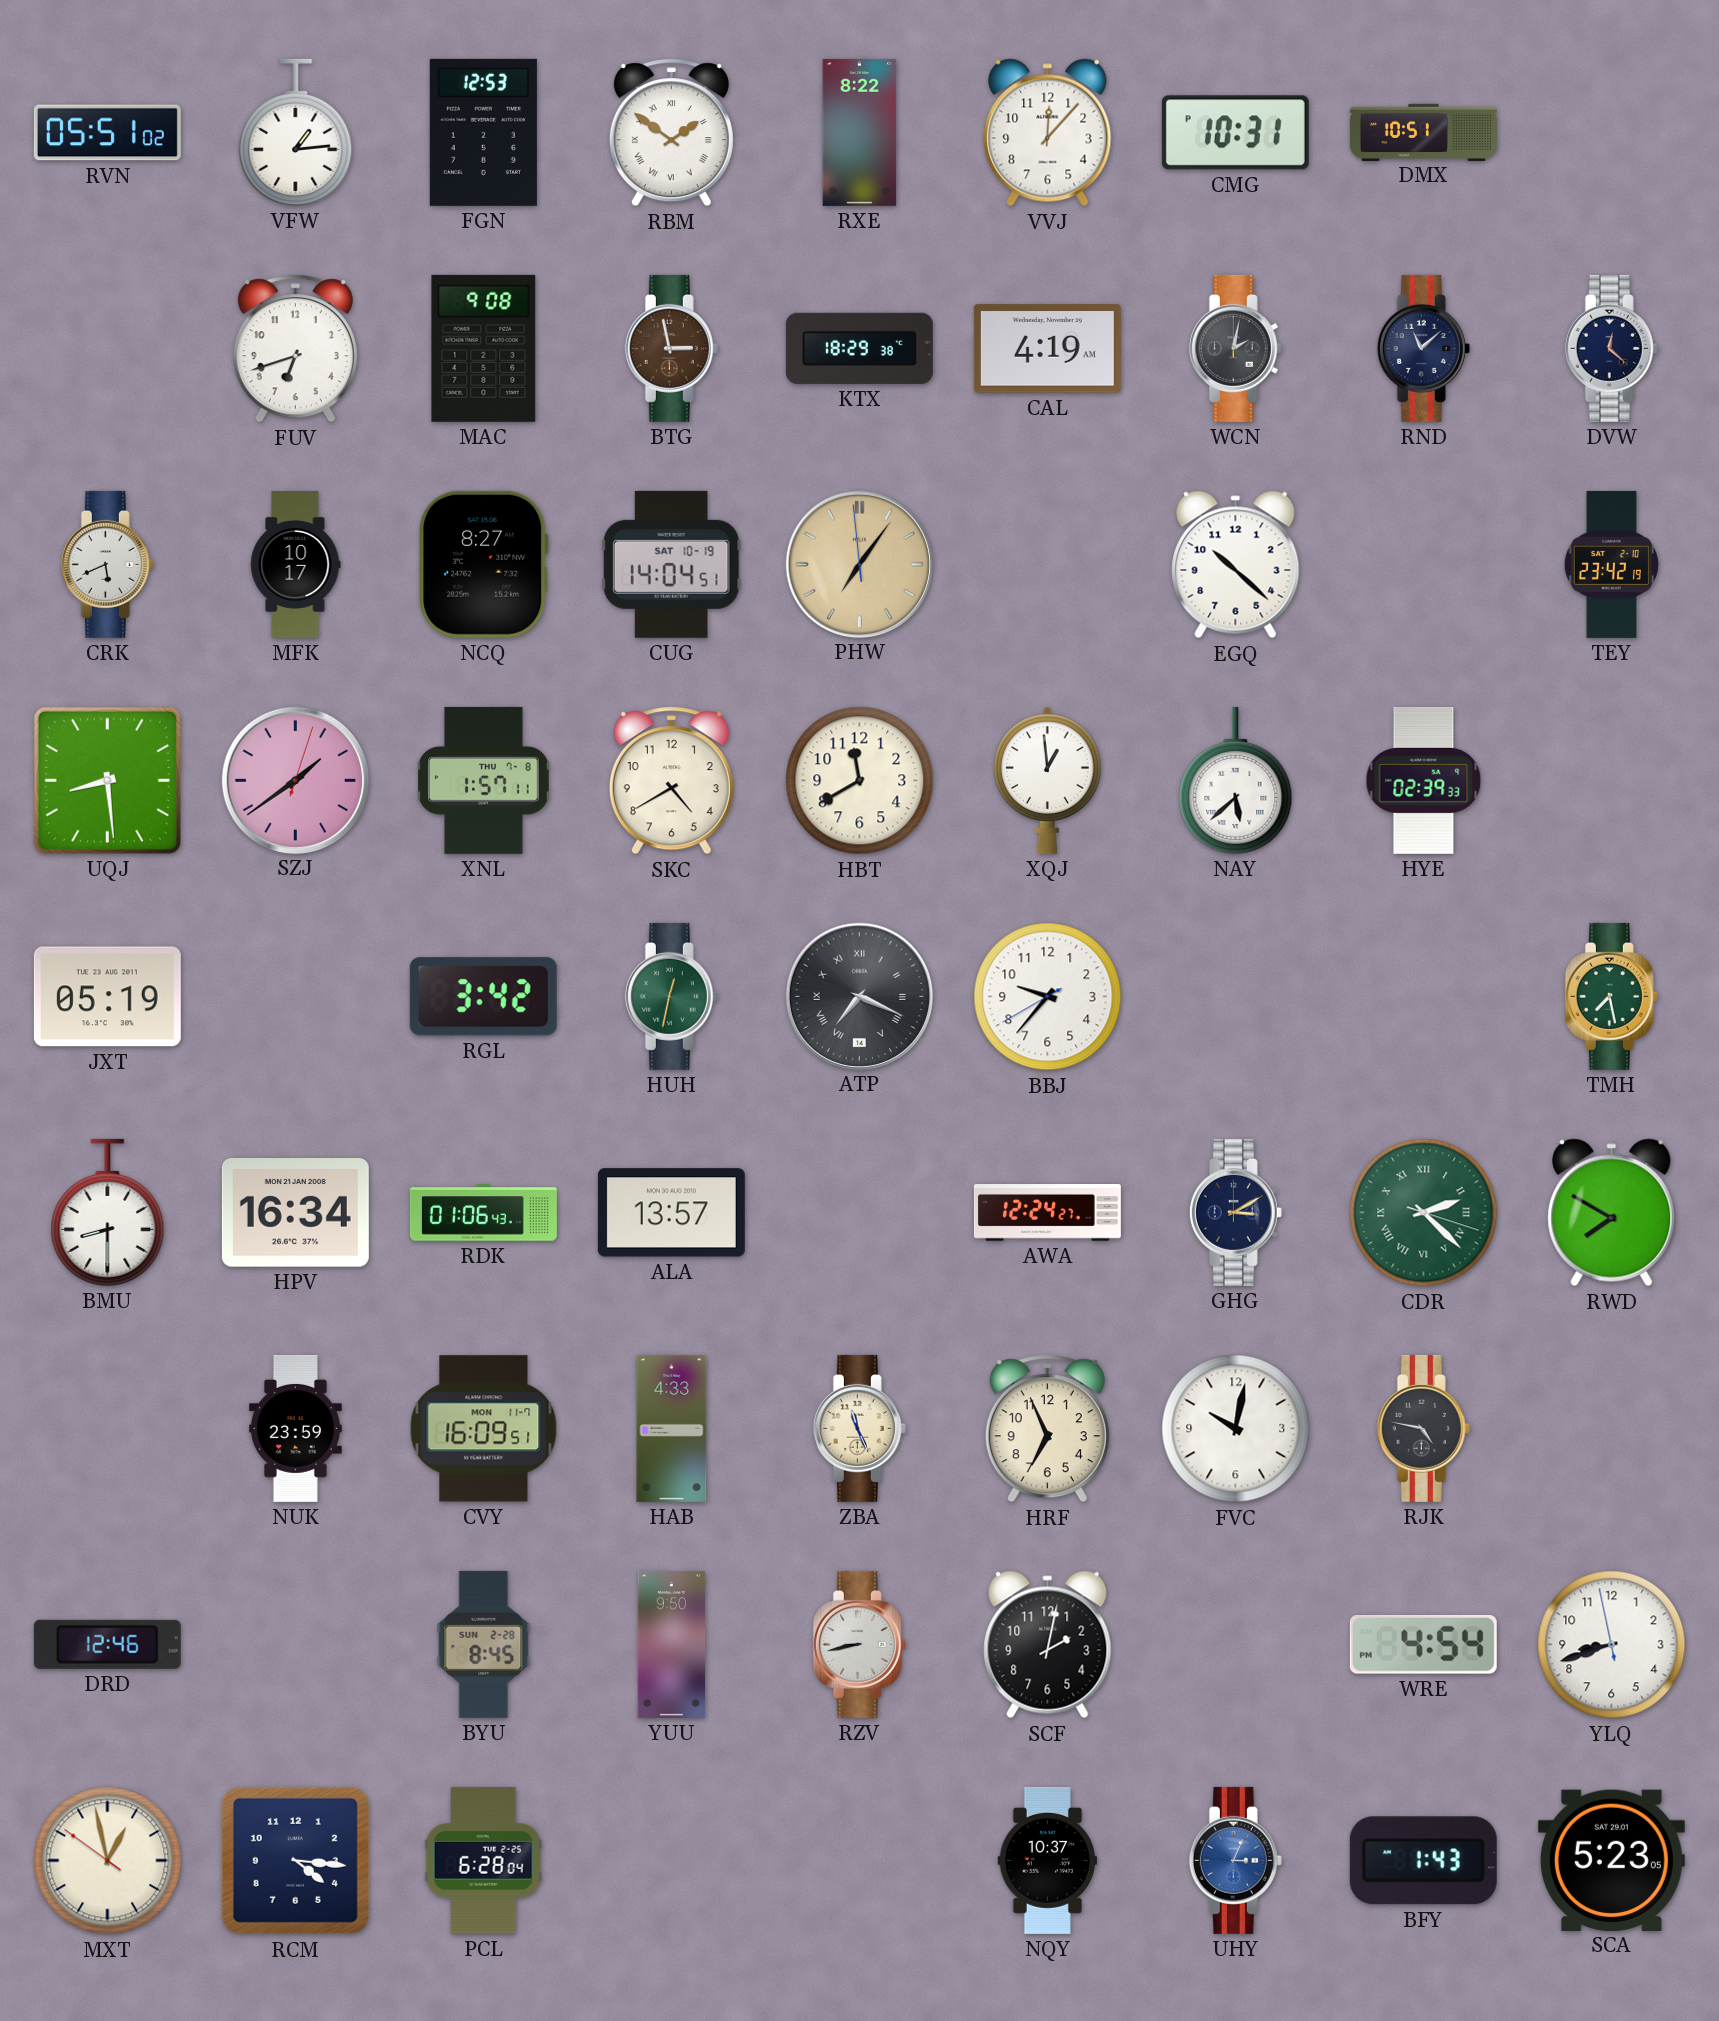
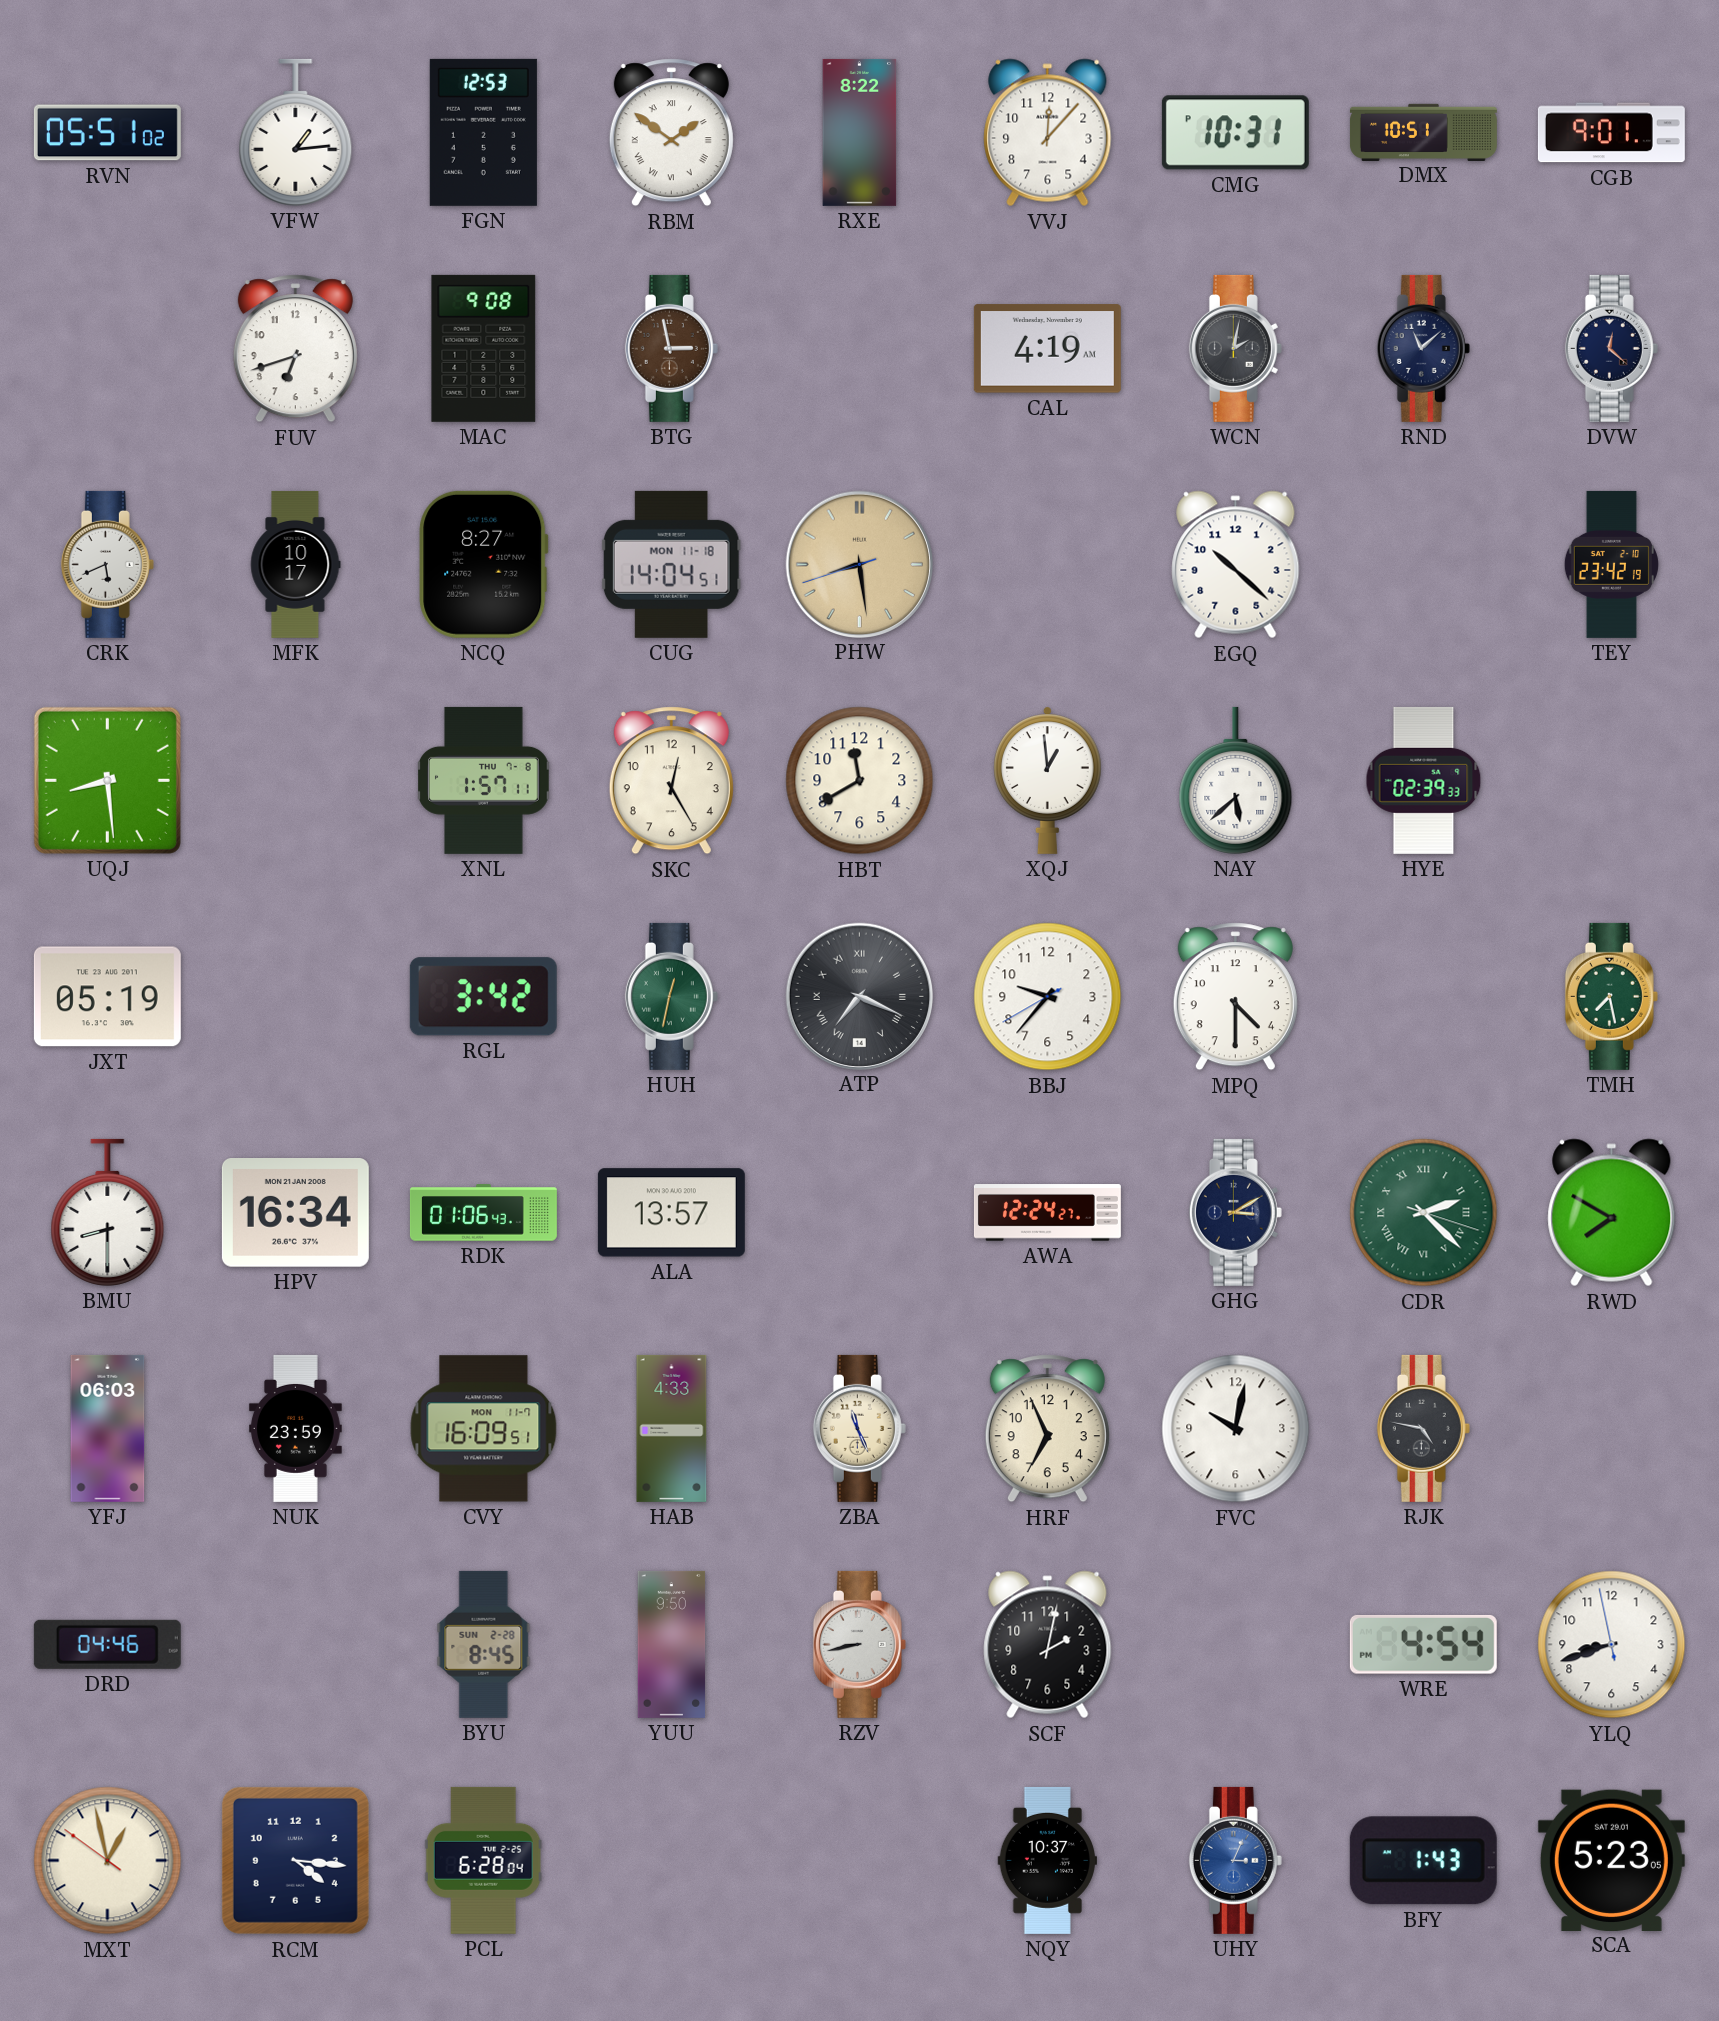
CGB: none -> 9:01 (1611, 133)
KTX: 18:29 -> none (859, 348)
CUG date: SAT 10-19 -> MON 11-18 (671, 564)
PHW: 7:05 -> 8:28 (859, 564)
SZJ: 1:39 -> none (295, 780)
SKC: 4:40 -> 12:25 (671, 781)
MPQ: none -> 4:30 (1235, 997)
YFJ: none -> 06:03 (108, 1428)
DRD: 12:46 -> 04:46 (107, 1644)
